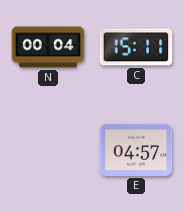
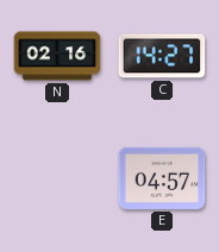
N: 00:04 -> 02:16 (57, 56)
C: 15:11 -> 14:27 (162, 56)
